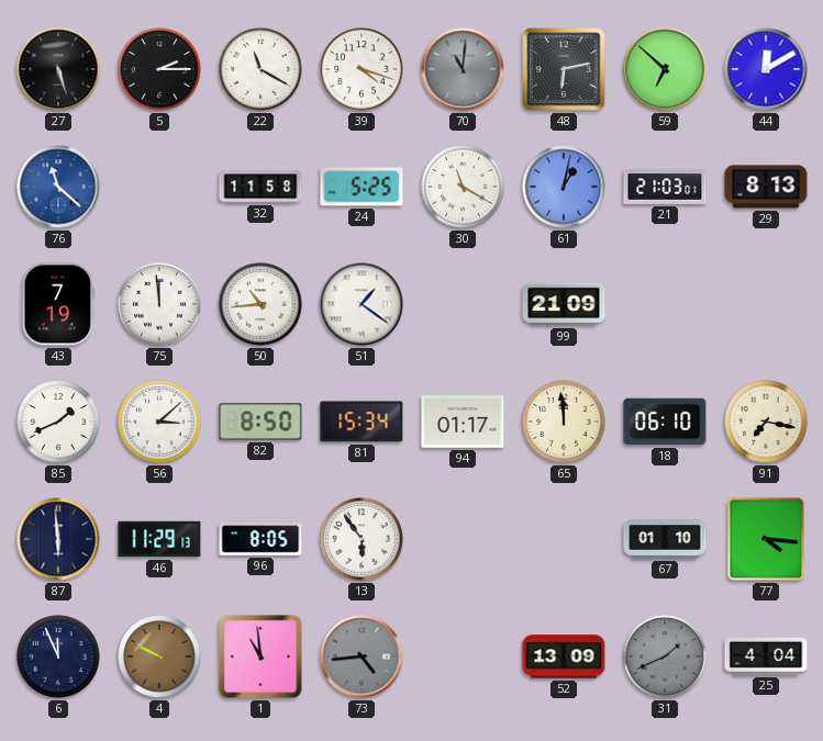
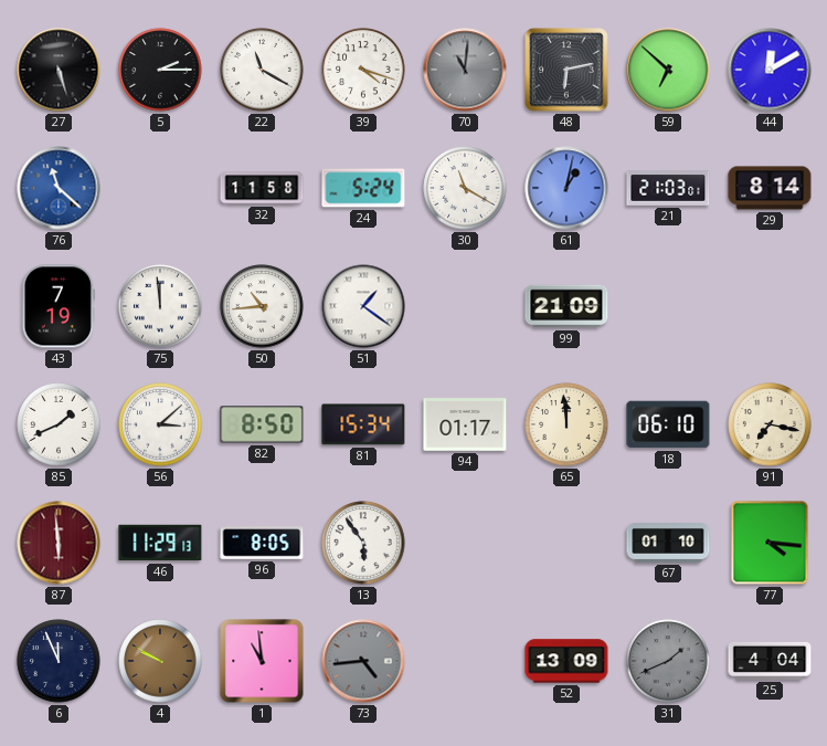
24: 5:25 -> 5:24 (363, 188)
29: 8:13 -> 8:14 (770, 188)
87 dial: navy -> burgundy (59, 543)
